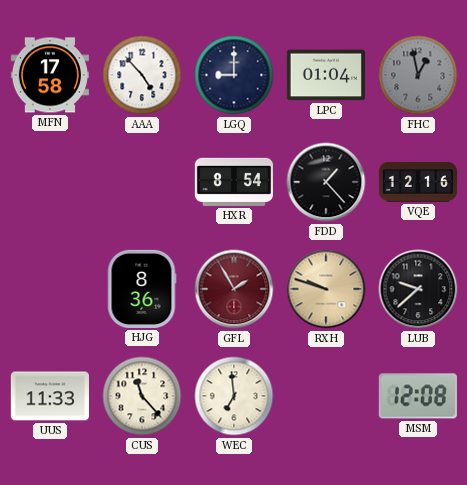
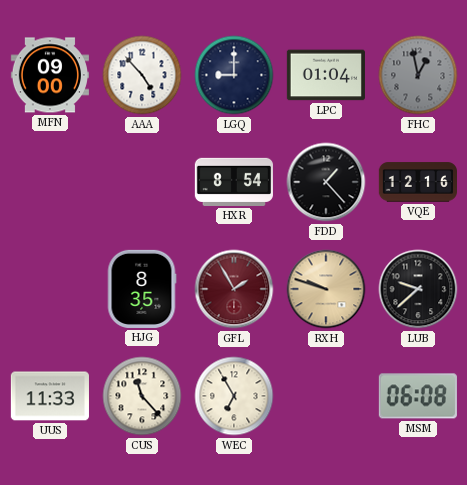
MFN: 17:58 -> 09:00 (50, 75)
HJG: 8:36 -> 8:35 (142, 289)
WEC: 6:59 -> 6:55 (234, 396)
MSM: 12:08 -> 06:08 (418, 396)
